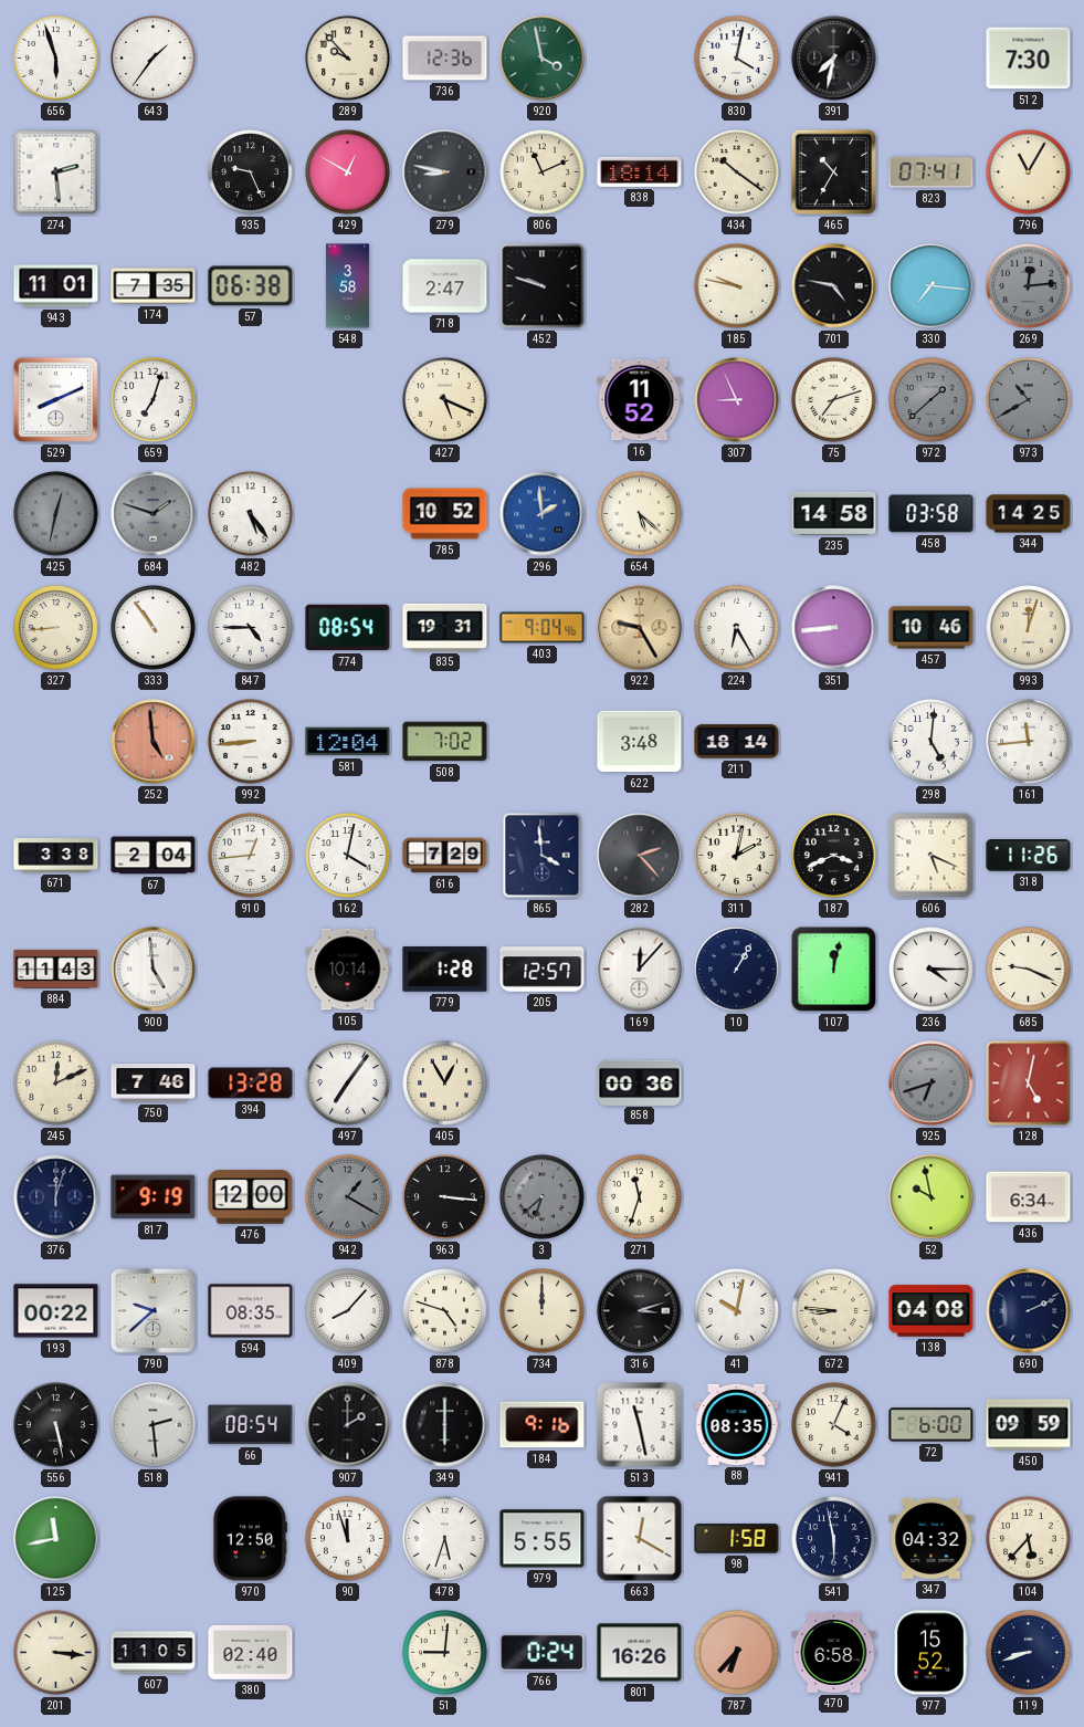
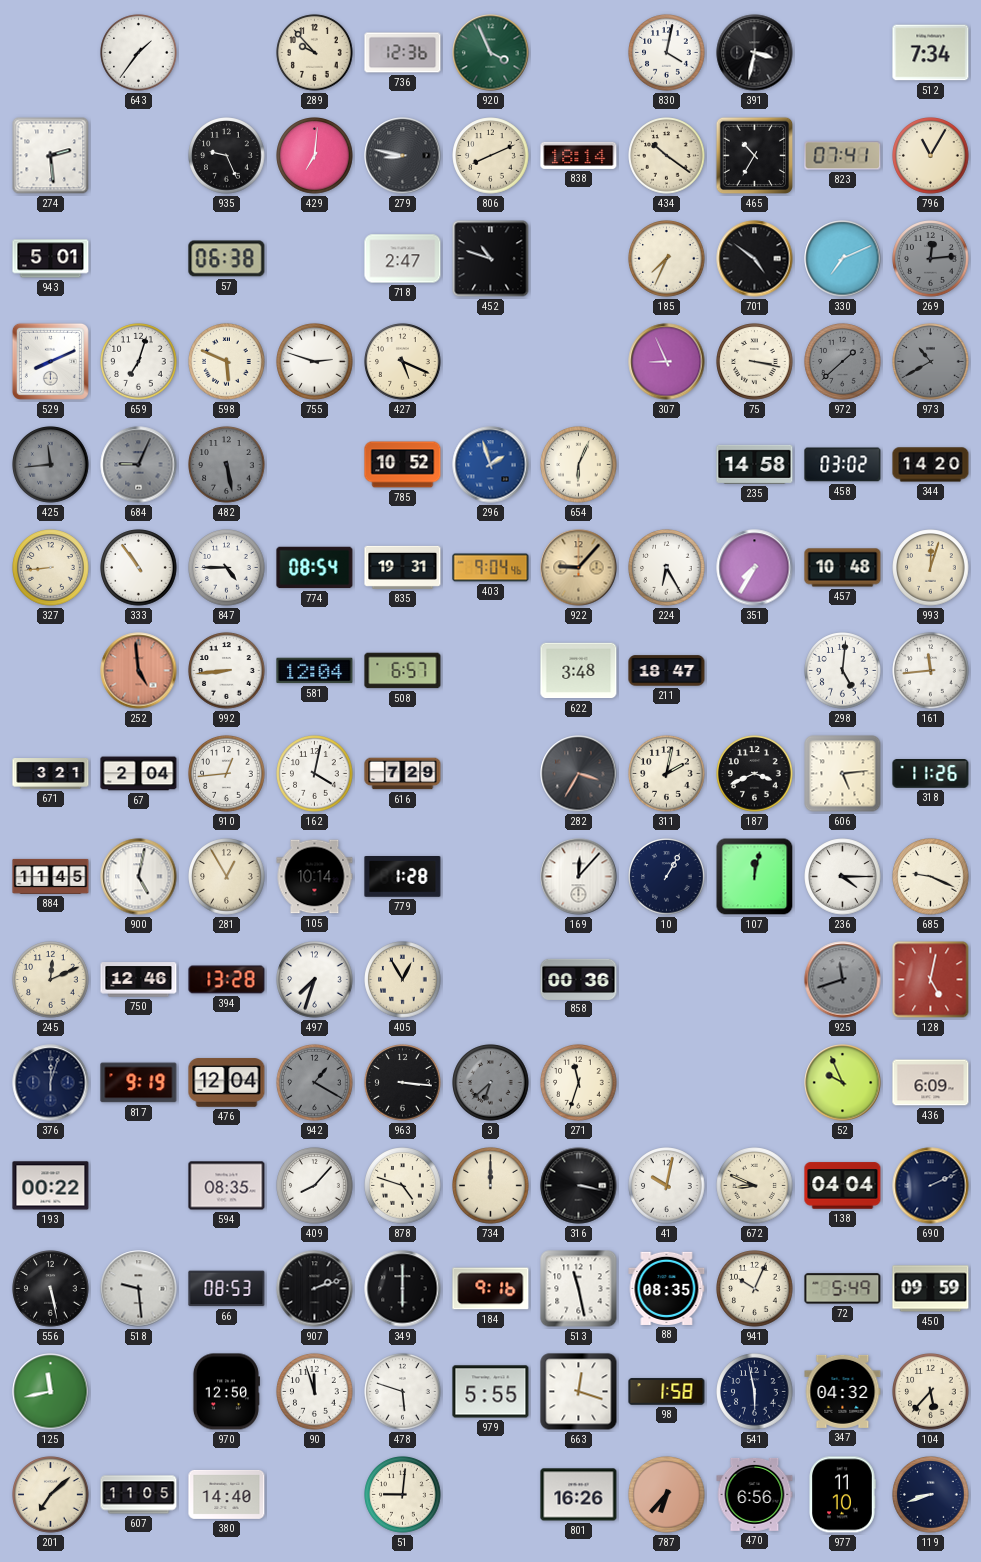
656: 5:57 -> none (56, 59)
920: 3:58 -> 3:56 (491, 53)
391: 7:32 -> 3:32 (755, 53)
512: 7:30 -> 7:34 (931, 53)
429: 12:50 -> 7:01 (315, 156)
806: 11:11 -> 8:11 (491, 156)
943: 11:01 -> 5:01 (51, 259)
174: 7:35 -> none (154, 286)
548: 3:58 -> none (347, 286)
452: 9:48 -> 10:48 (491, 259)
185: 9:47 -> 7:34 (667, 259)
701: 4:47 -> 4:51 (755, 259)
330: 7:16 -> 7:11 (843, 259)
598: none -> 5:49 (227, 362)
755: none -> 2:48 (315, 362)
16: 11:52 -> none (640, 400)
75: 7:12 -> 3:17 (755, 362)
425: 12:32 -> 11:44 (51, 465)
684: 1:48 -> 9:04 (139, 465)
482: 5:24 -> 5:28 (227, 465)
482 dial: white -> grey (227, 465)
296: 1:59 -> 1:57 (491, 465)
654: 5:22 -> 6:04 (579, 465)
458: 03:58 -> 03:02 (843, 465)
344: 14:25 -> 14:20 (931, 465)
922: 9:25 -> 9:07 (579, 568)
351: 8:44 -> 7:35 (755, 568)
457: 10:46 -> 10:48 (843, 568)
508: 7:02 -> 6:57 (403, 671)
211: 18:14 -> 18:47 (667, 671)
671: 3:38 -> 3:21 (51, 774)
865: 3:59 -> none (543, 856)
282: 2:23 -> 3:35 (579, 774)
606: 5:19 -> 5:14 (843, 774)
884: 11:43 -> 11:45 (51, 876)
900: 4:59 -> 5:02 (139, 877)
281: none -> 12:55 (227, 877)
205: 12:57 -> none (543, 970)
750: 7:46 -> 12:46 (139, 980)
497: 7:06 -> 7:33 (315, 980)
925: 6:42 -> 11:42 (843, 980)
476: 12:00 -> 12:04 (227, 1083)
52: 9:58 -> 9:56 (843, 1083)
436: 6:34 -> 6:09 (931, 1083)
790: 9:38 -> none (152, 1310)
316: 3:12 -> 3:17 (579, 1186)
672: 8:46 -> 8:49 (755, 1186)
138: 04:08 -> 04:04 (843, 1186)
518: 2:29 -> 9:29 (139, 1289)
66: 08:54 -> 08:53 (227, 1289)
907: 2:00 -> 2:12 (315, 1289)
941: 4:04 -> 10:04 (755, 1289)
72: 6:00 -> 5:49 (843, 1289)
478: 5:33 -> 5:48 (403, 1392)
663: 12:20 -> 12:18 (579, 1392)
201: 3:16 -> 7:08 (51, 1495)
380: 02:40 -> 14:40 (227, 1494)
766: 0:24 -> none (543, 1652)
470: 6:58 -> 6:56 (755, 1494)
977: 15:52 -> 11:10 (842, 1495)
